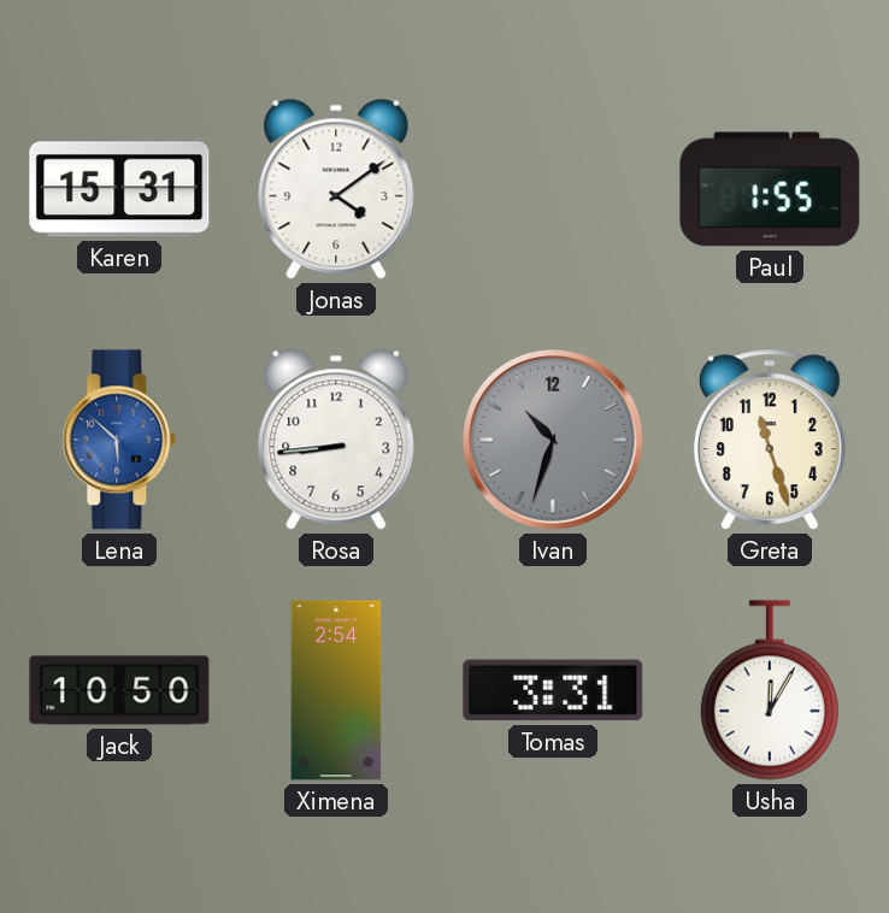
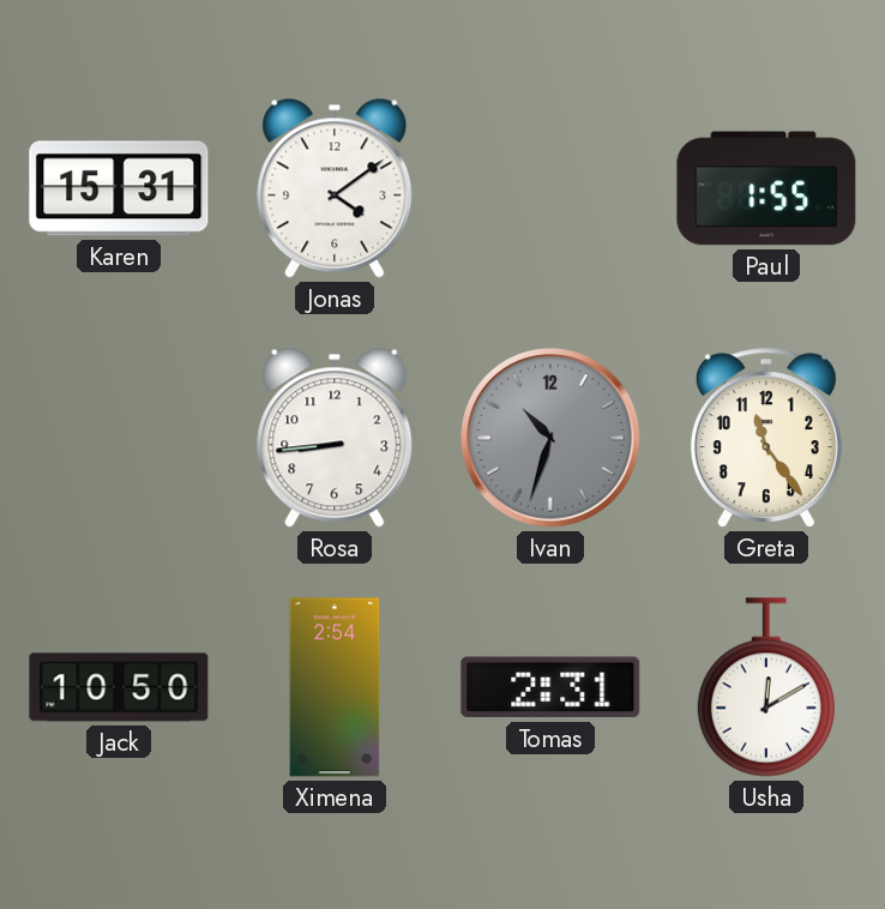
Lena: 5:52 -> none (119, 440)
Greta: 11:27 -> 11:24 (766, 438)
Tomas: 3:31 -> 2:31 (550, 687)
Usha: 12:05 -> 12:10 (766, 687)
